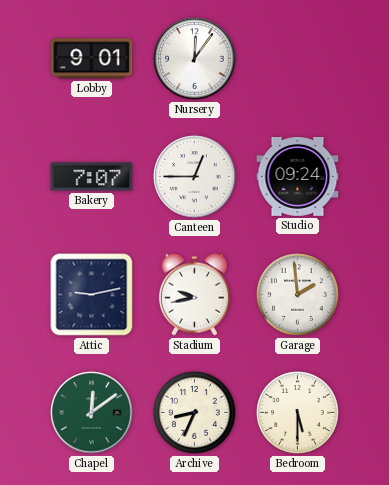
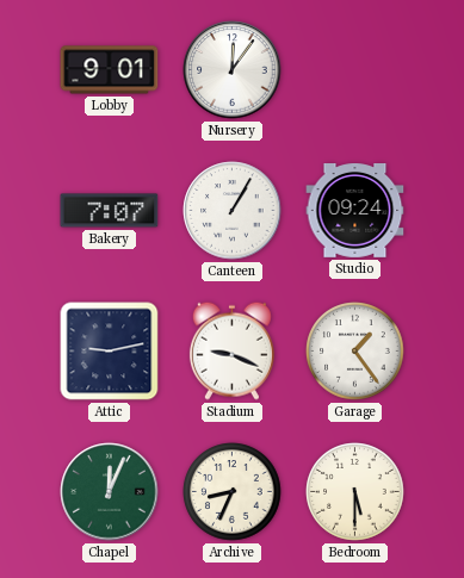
Canteen: 12:45 -> 1:05 (233, 211)
Stadium: 9:43 -> 9:19 (231, 350)
Garage: 1:59 -> 1:24 (355, 352)
Chapel: 12:09 -> 12:04 (110, 492)
